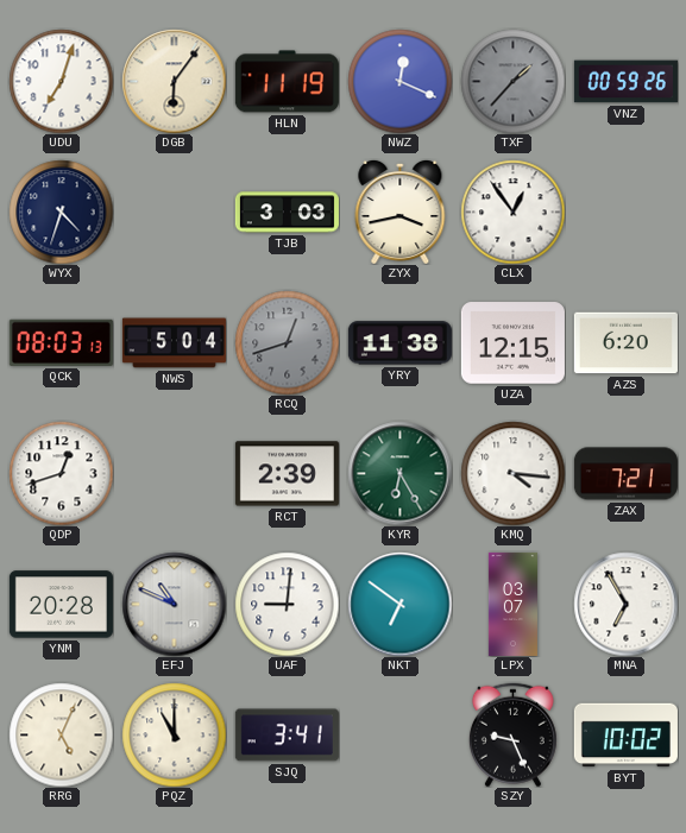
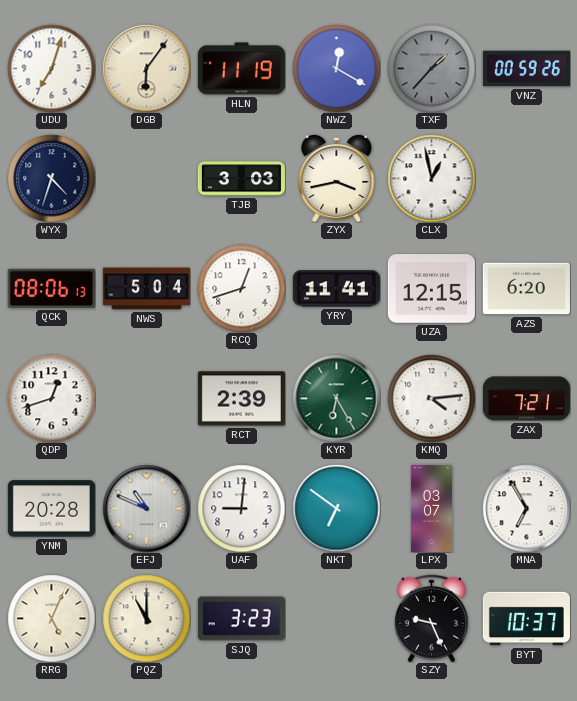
NWZ: 12:19 -> 12:20 (336, 68)
CLX: 12:54 -> 12:58 (431, 178)
QCK: 08:03 -> 08:06 (51, 288)
RCQ dial: grey -> white (241, 288)
YRY: 11:38 -> 11:41 (336, 289)
KMQ: 4:16 -> 4:14 (431, 398)
SJQ: 3:41 -> 3:23 (241, 619)
BYT: 10:02 -> 10:37 (526, 619)
